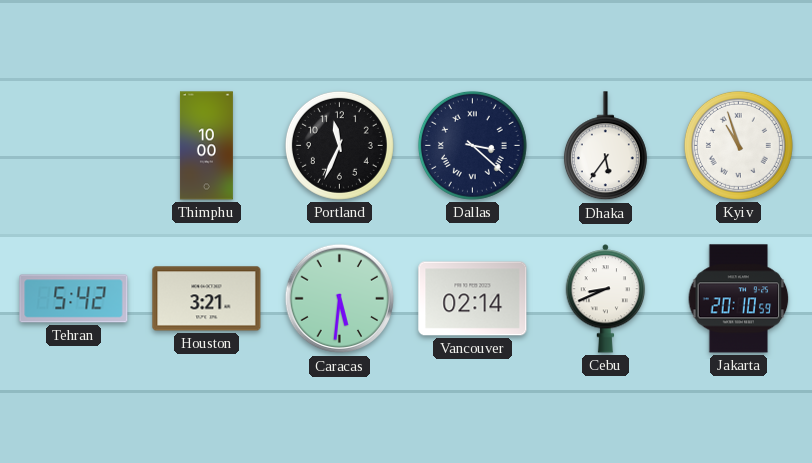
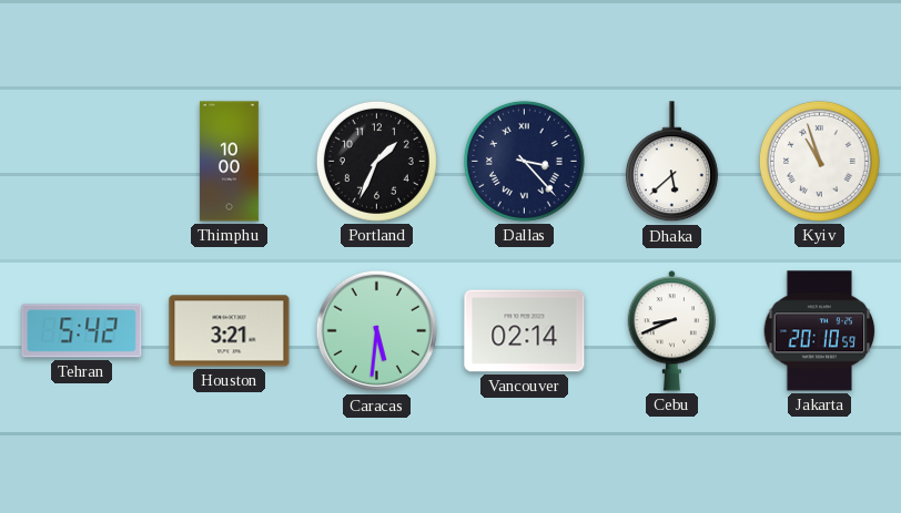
Portland: 11:34 -> 1:34 (376, 161)
Dallas: 3:22 -> 3:23 (524, 161)
Dhaka: 5:36 -> 5:38 (671, 162)
